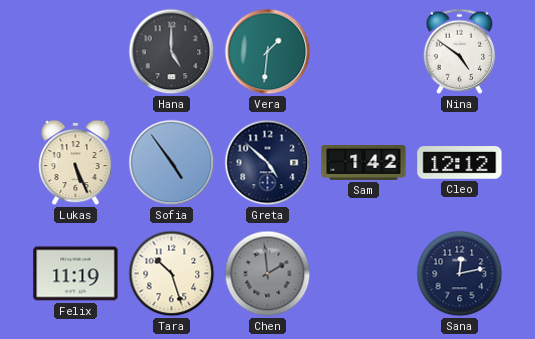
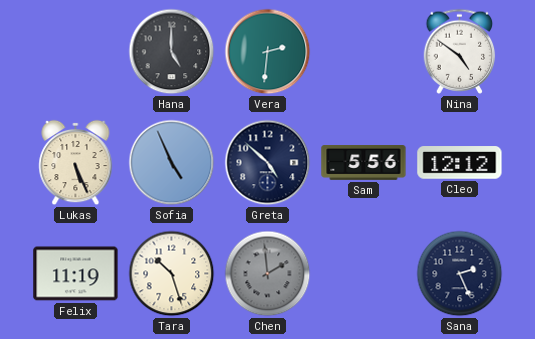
Vera: 1:31 -> 2:31 (268, 52)
Sofia: 4:54 -> 4:56 (172, 163)
Sam: 1:42 -> 5:56 (364, 163)
Sana: 12:13 -> 2:26 (460, 274)
